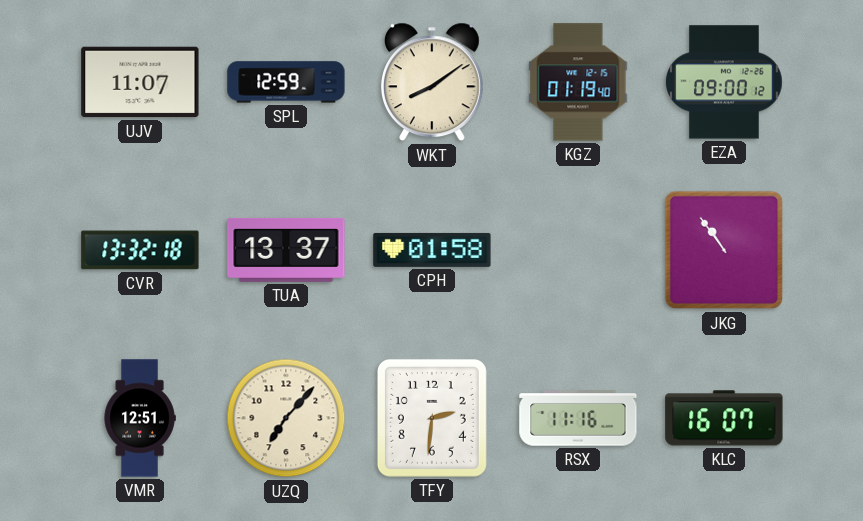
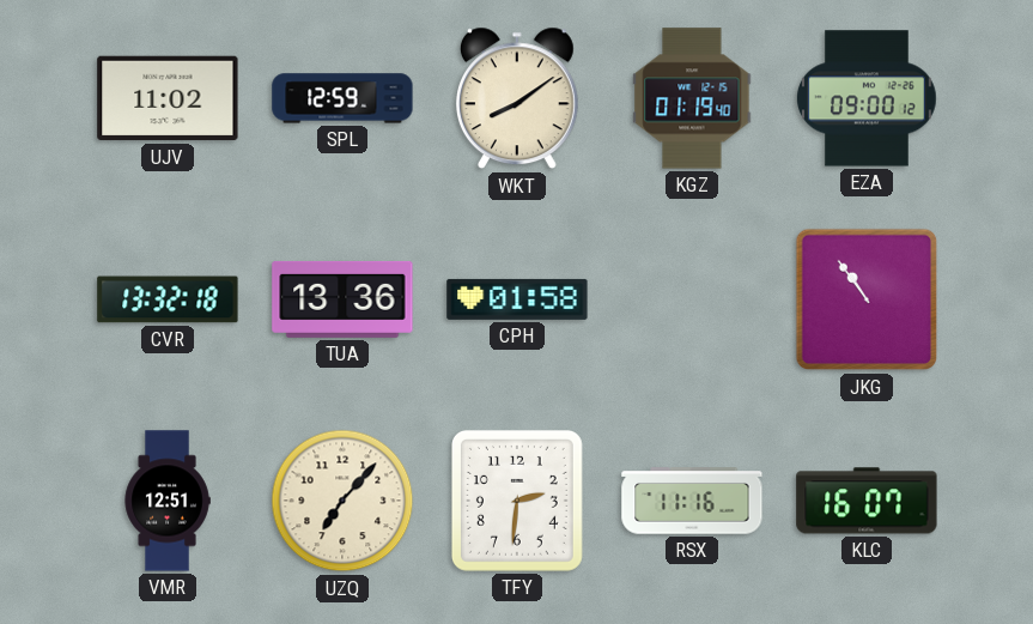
UJV: 11:07 -> 11:02 (168, 98)
TUA: 13:37 -> 13:36 (342, 299)
